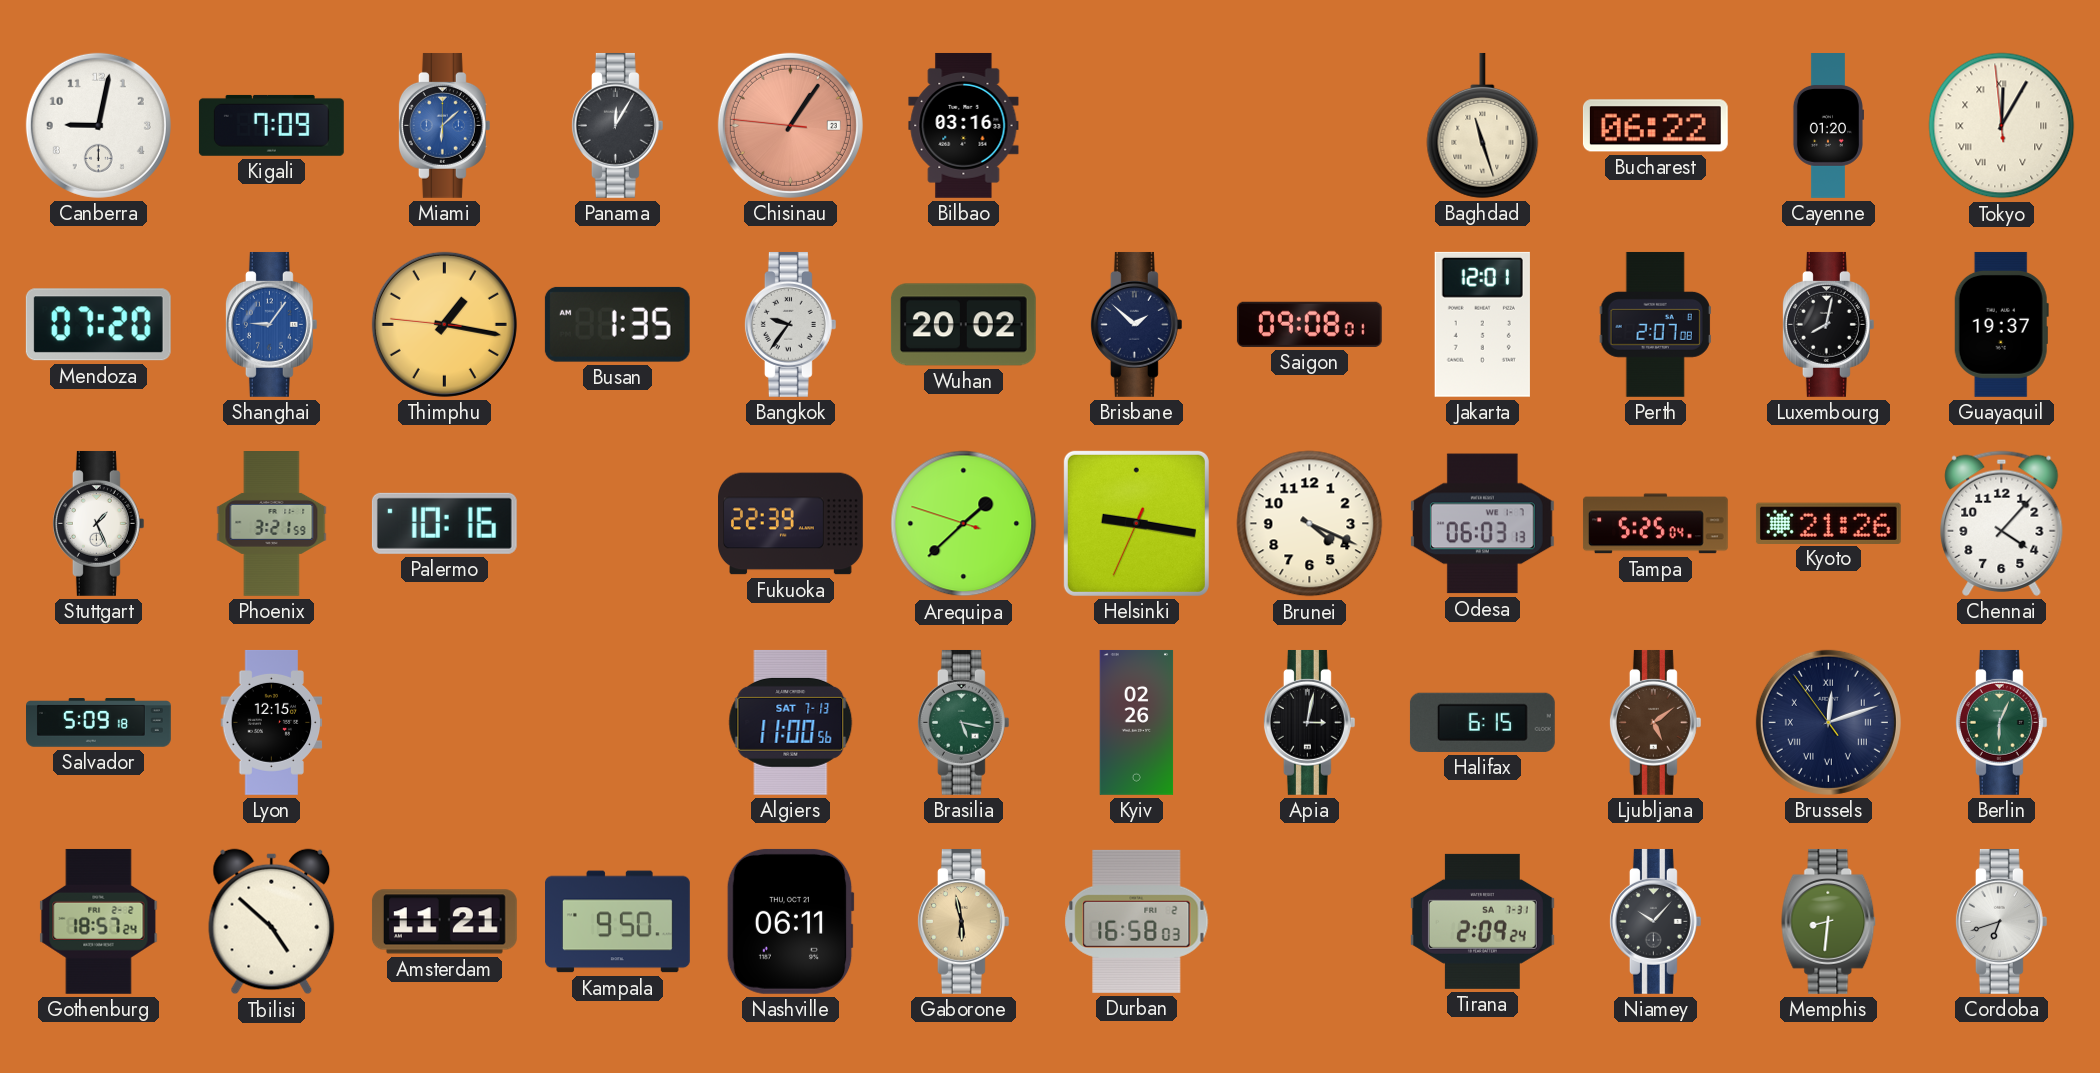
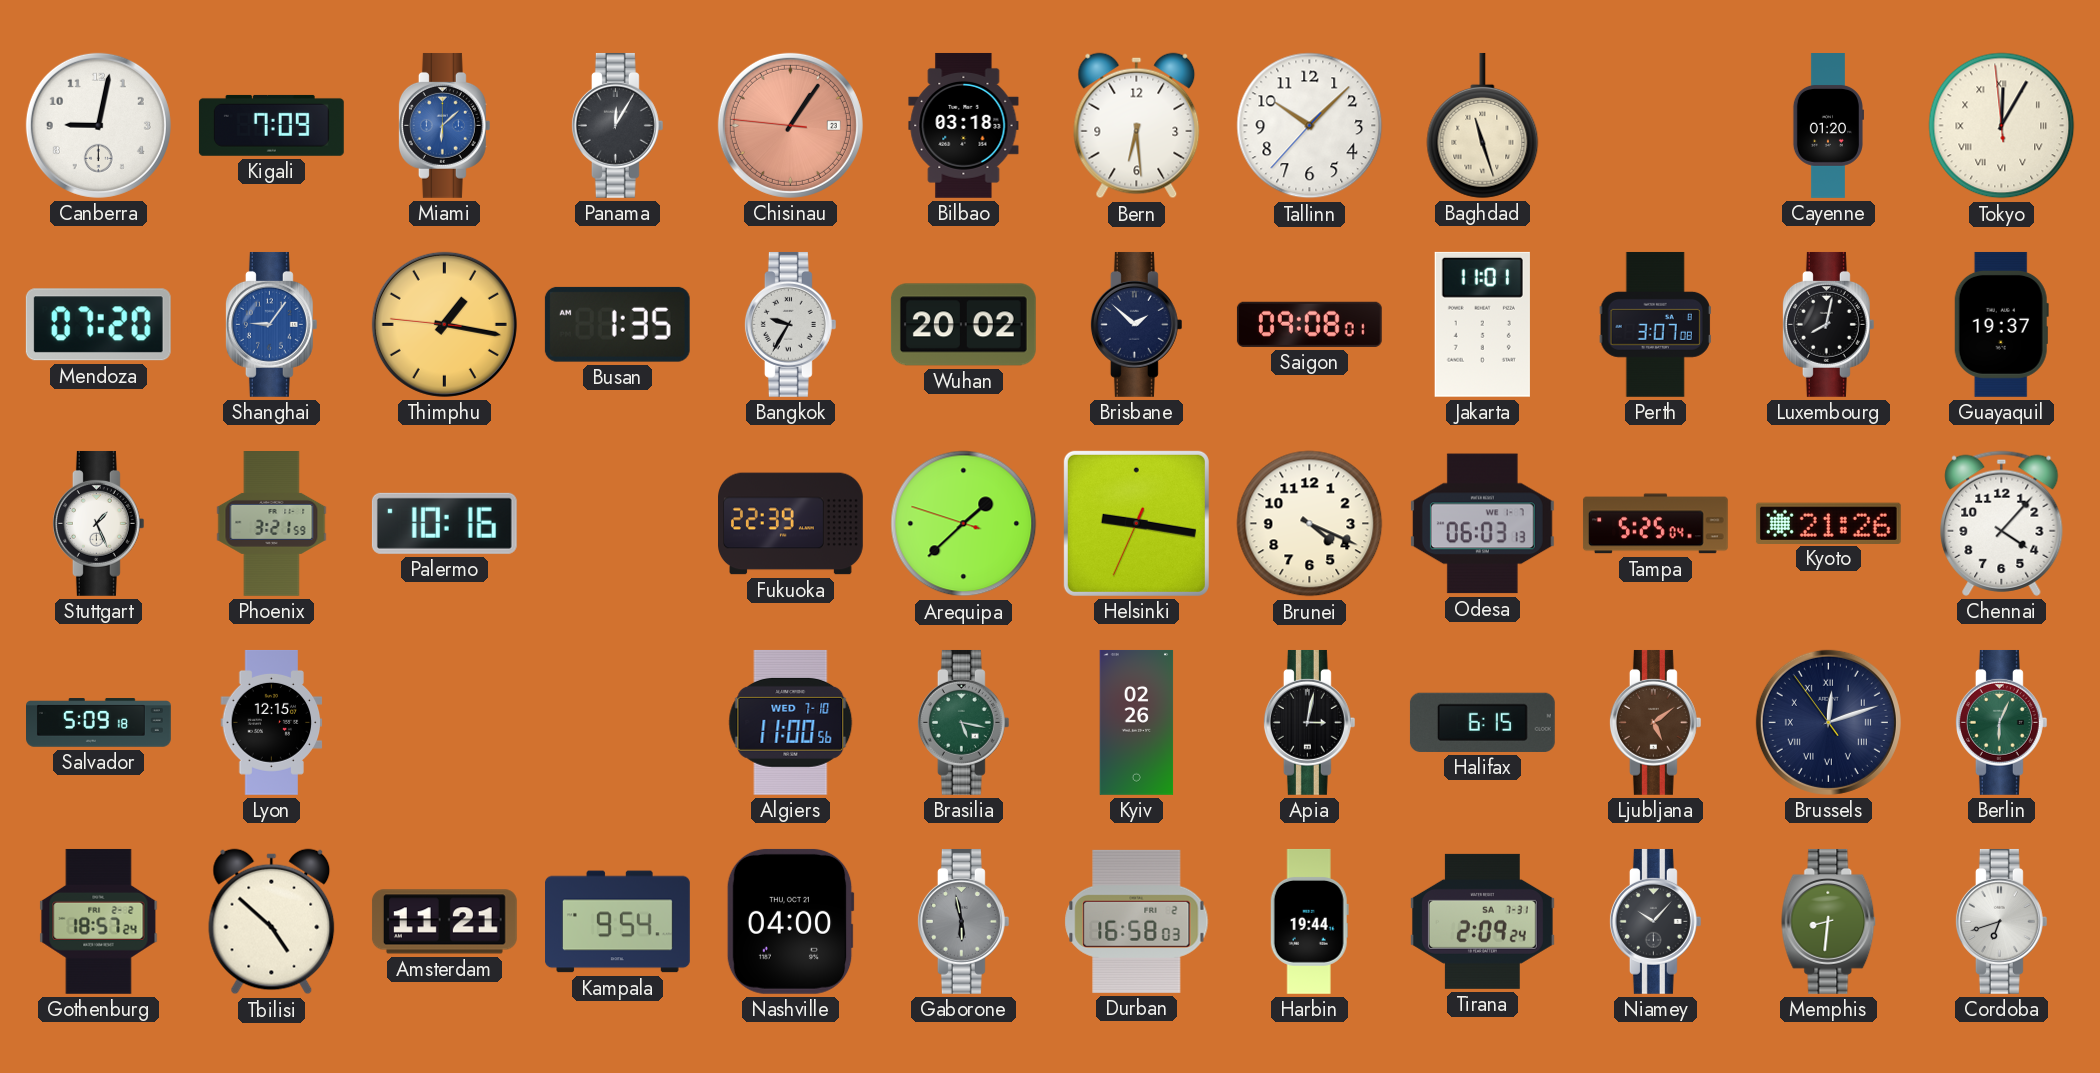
Bilbao: 03:16 -> 03:18 (964, 125)
Bern: none -> 6:29 (1137, 126)
Tallinn: none -> 10:07 (1310, 126)
Bucharest: 06:22 -> none (1655, 126)
Bangkok: 9:36 -> 9:35 (790, 324)
Jakarta: 12:01 -> 11:01 (1482, 324)
Perth: 2:07 -> 3:07 (1655, 324)
Algiers date: SAT 7-13 -> WED 7-10 (791, 722)
Kampala: 9:50 -> 9:54 (618, 922)
Nashville: 06:11 -> 04:00 (790, 921)
Gaborone dial: champagne -> grey (963, 921)
Harbin: none -> 19:44 (1309, 921)
